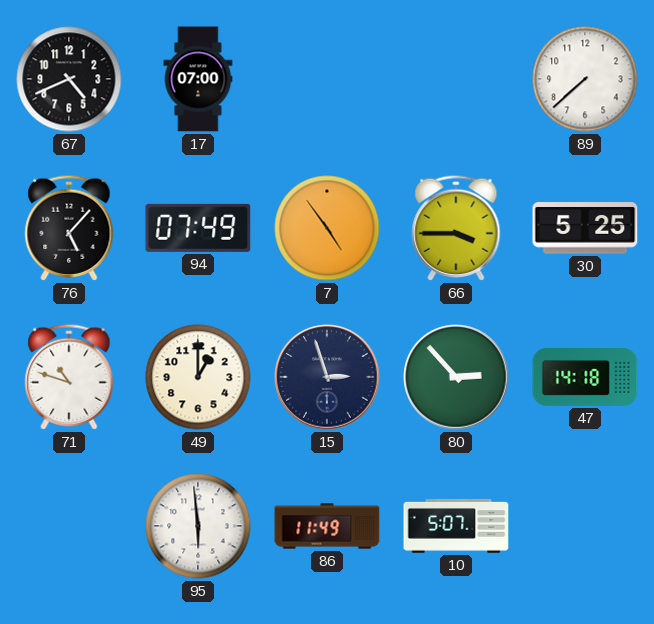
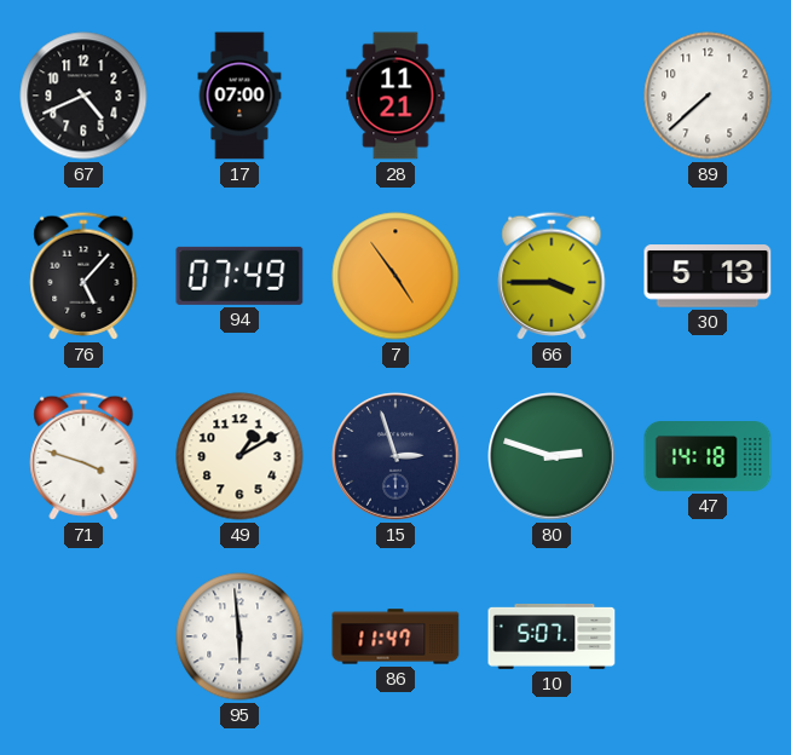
28: none -> 11:21 (395, 96)
30: 5:25 -> 5:13 (708, 276)
71: 10:48 -> 3:48 (83, 456)
49: 1:00 -> 1:10 (239, 456)
80: 2:53 -> 2:48 (552, 456)
86: 11:49 -> 11:47 (395, 636)
